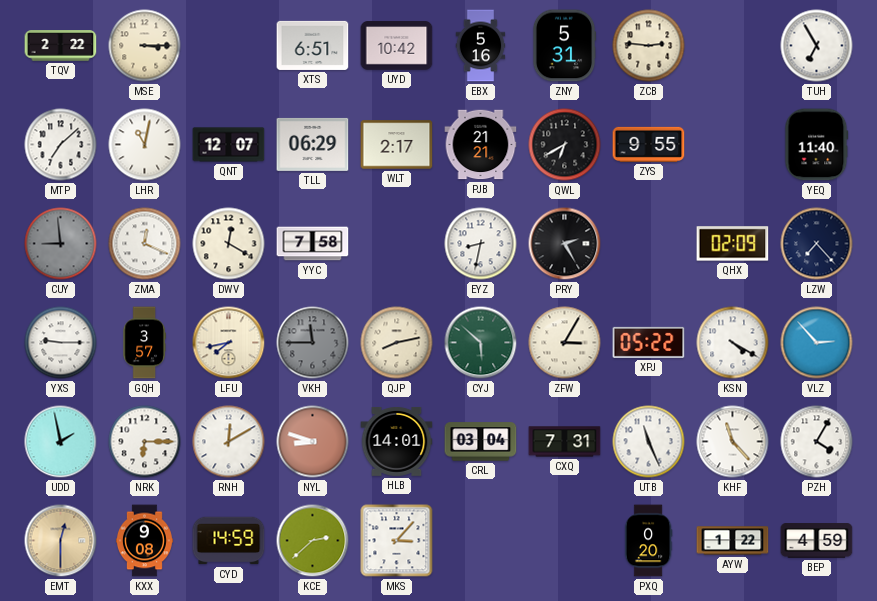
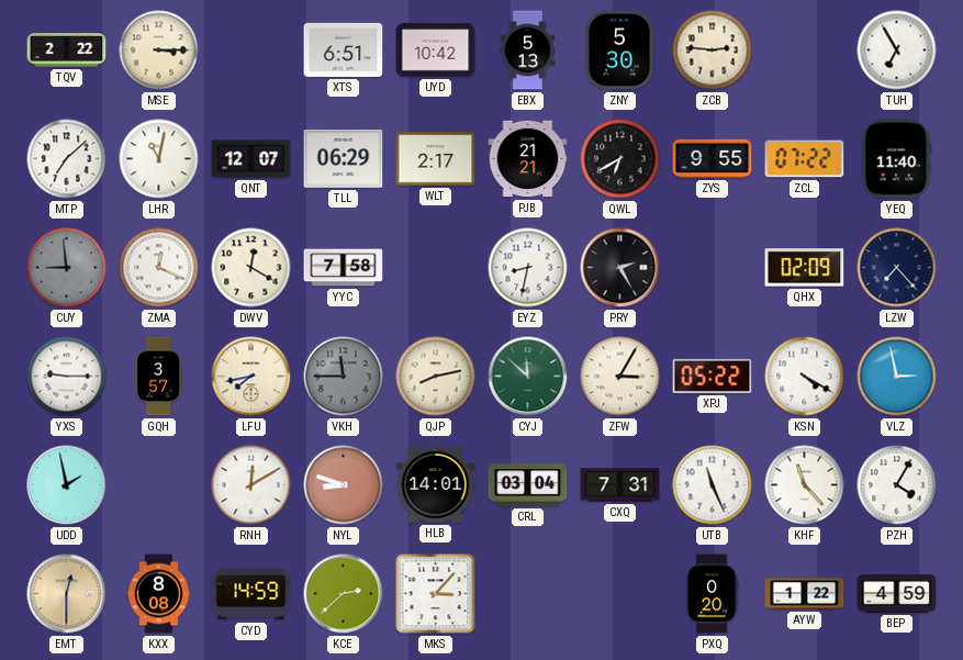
EBX: 5:16 -> 5:13 (528, 51)
ZNY: 5:31 -> 5:30 (619, 51)
ZCL: none -> 07:22 (805, 159)
CYJ: 5:52 -> 11:52 (528, 377)
VLZ: 2:53 -> 2:58 (897, 377)
NRK: 6:15 -> none (145, 442)
KXX: 9:08 -> 8:08 (158, 594)
